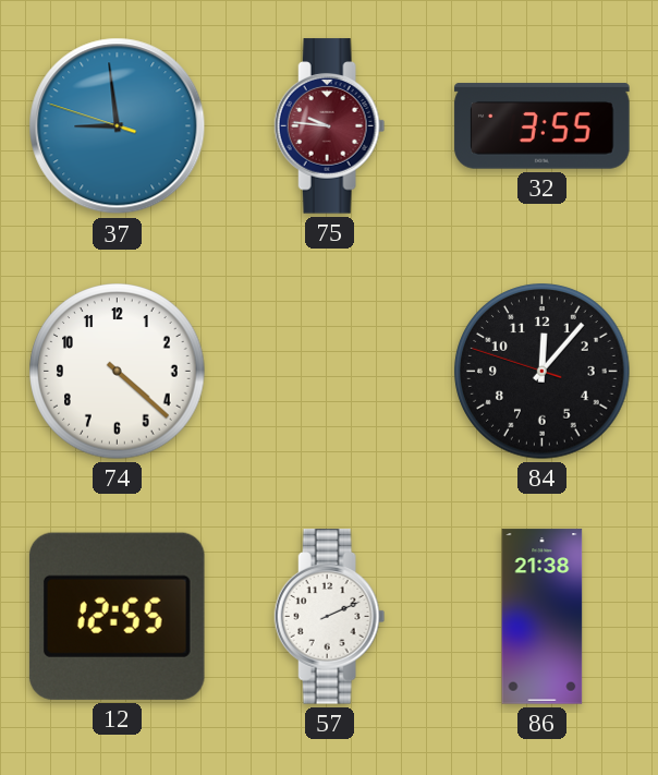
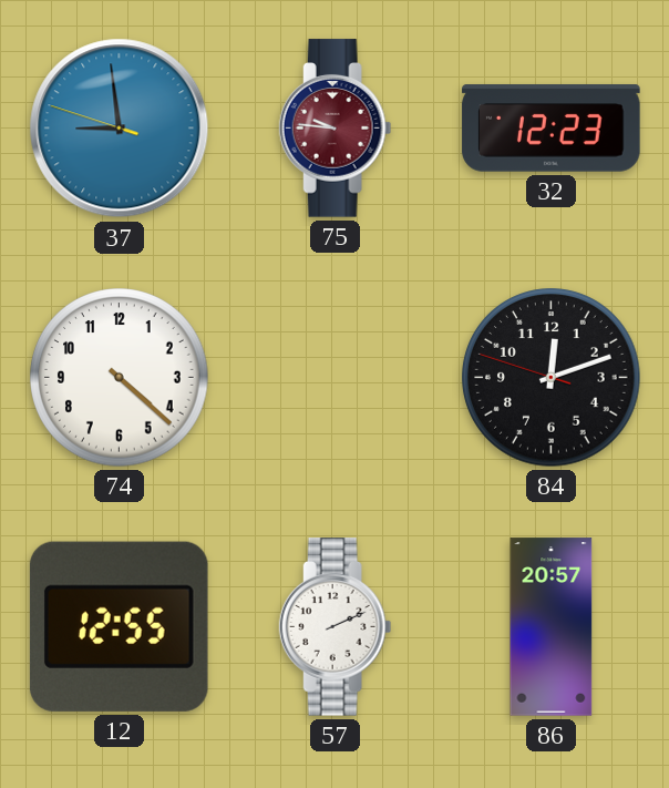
32: 3:55 -> 12:23 (552, 129)
84: 12:06 -> 12:11 (552, 378)
86: 21:38 -> 20:57 (552, 627)
